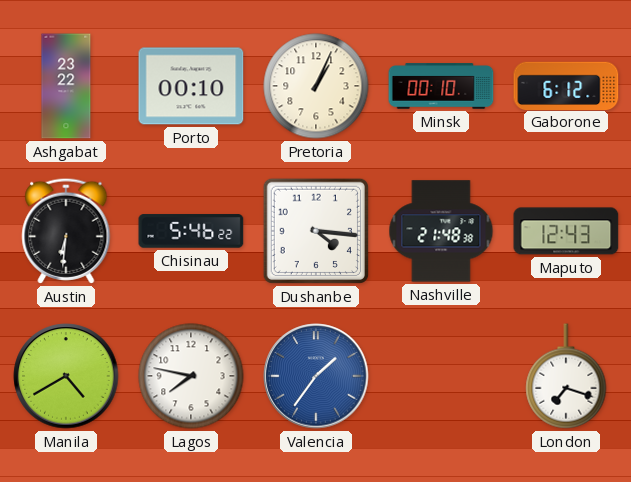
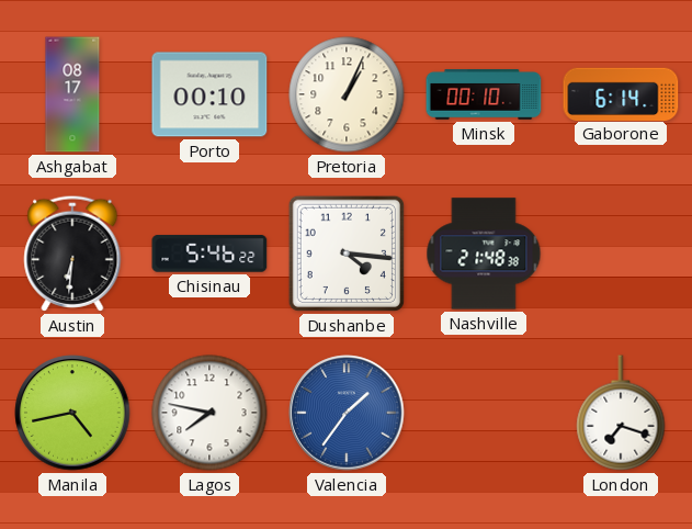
Ashgabat: 23:22 -> 08:17 (72, 94)
Gaborone: 6:12 -> 6:14 (621, 93)
Maputo: 12:43 -> none (566, 231)
Manila: 4:40 -> 4:43 (72, 413)
